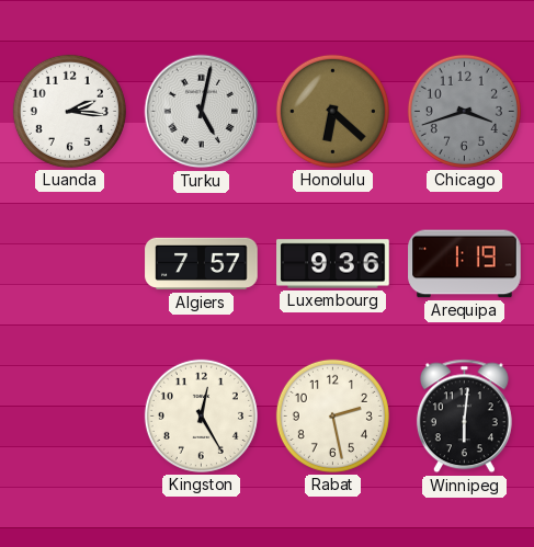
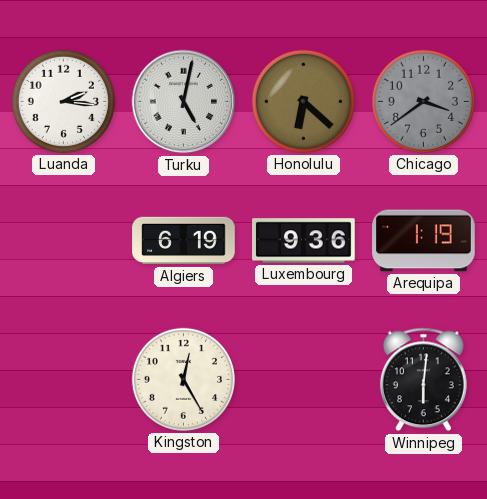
Chicago: 3:42 -> 3:39 (423, 101)
Algiers: 7:57 -> 6:19 (184, 241)
Rabat: 2:28 -> none (332, 415)
